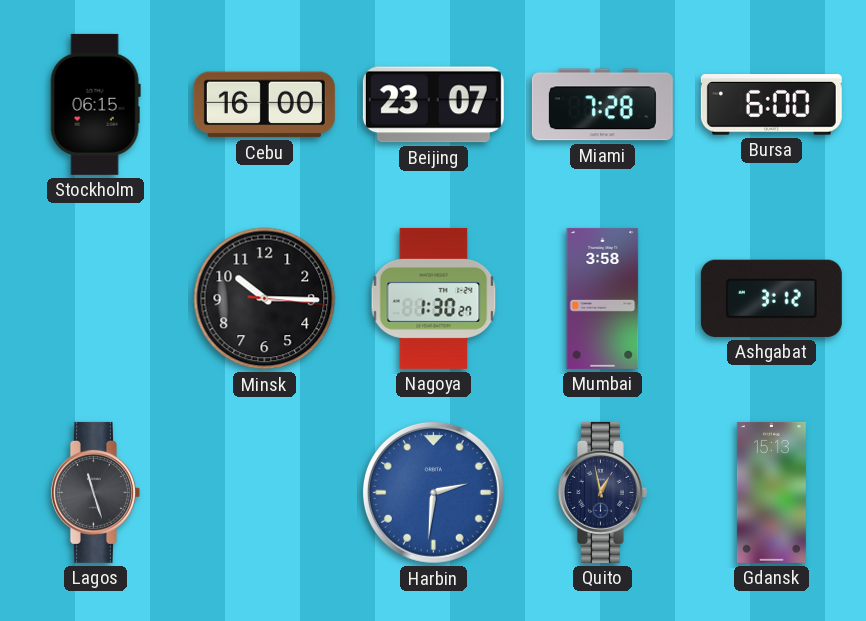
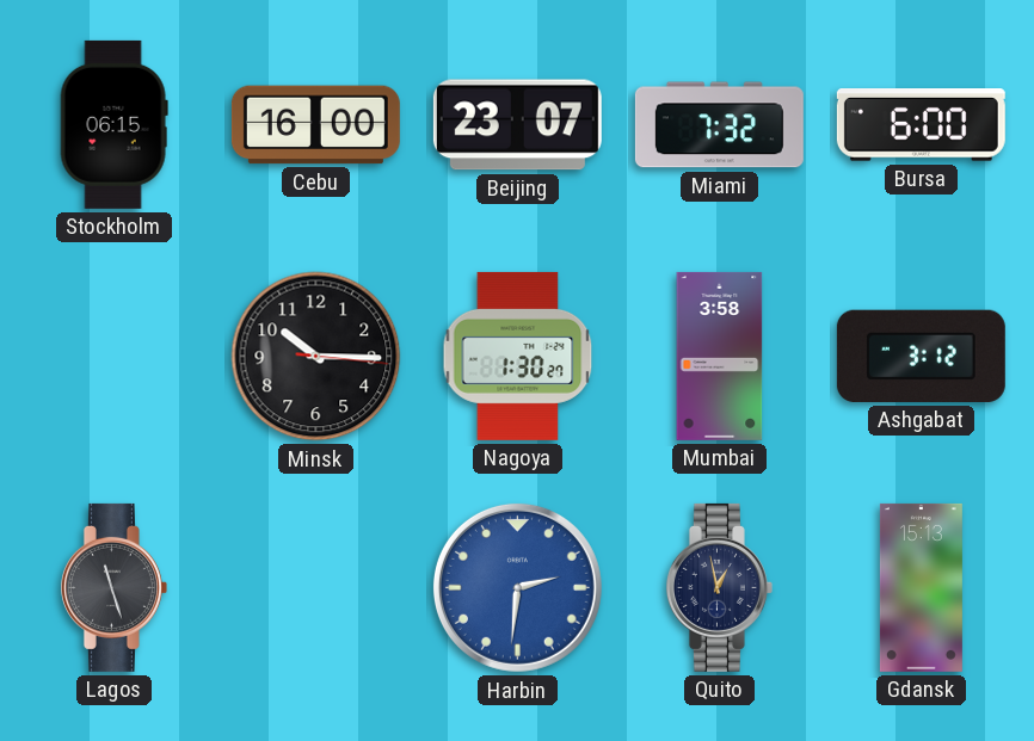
Miami: 7:28 -> 7:32 (719, 125)
